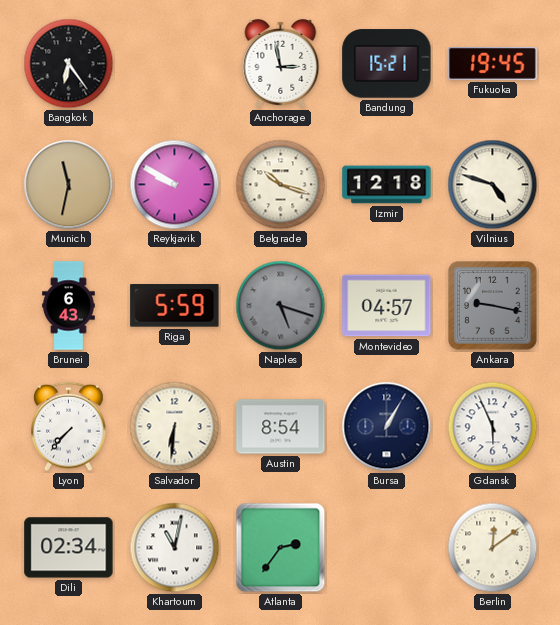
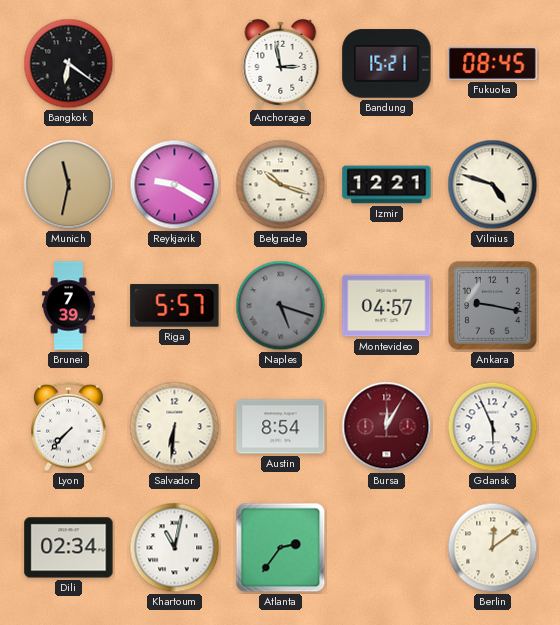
Bangkok: 6:24 -> 6:21 (69, 64)
Fukuoka: 19:45 -> 08:45 (493, 64)
Reykjavik: 9:50 -> 9:20 (175, 185)
Izmir: 12:18 -> 12:21 (387, 185)
Brunei: 6:43 -> 7:39 (69, 306)
Riga: 5:59 -> 5:57 (175, 306)
Bursa: 1:05 -> 12:05 (387, 427)
Bursa dial: navy -> burgundy (387, 427)
